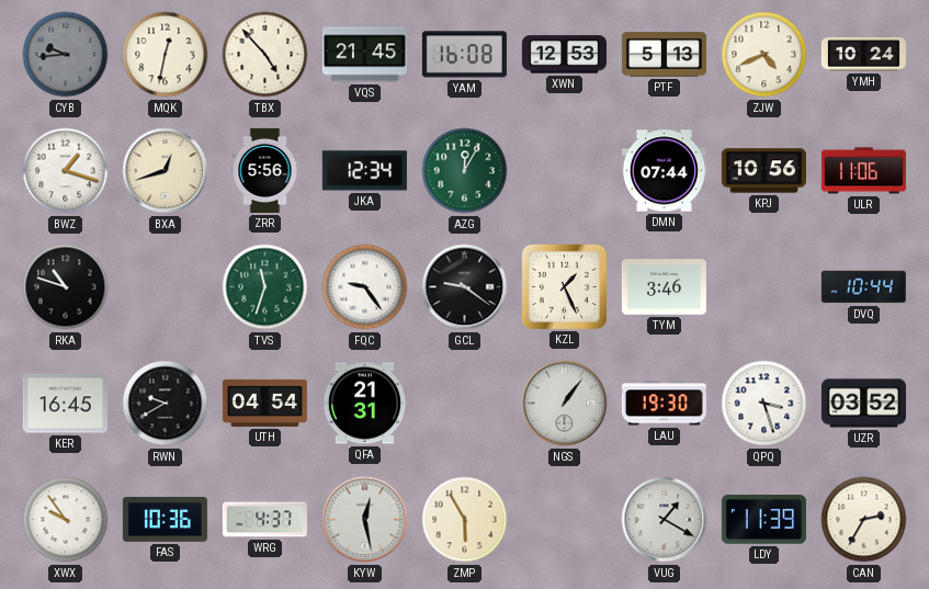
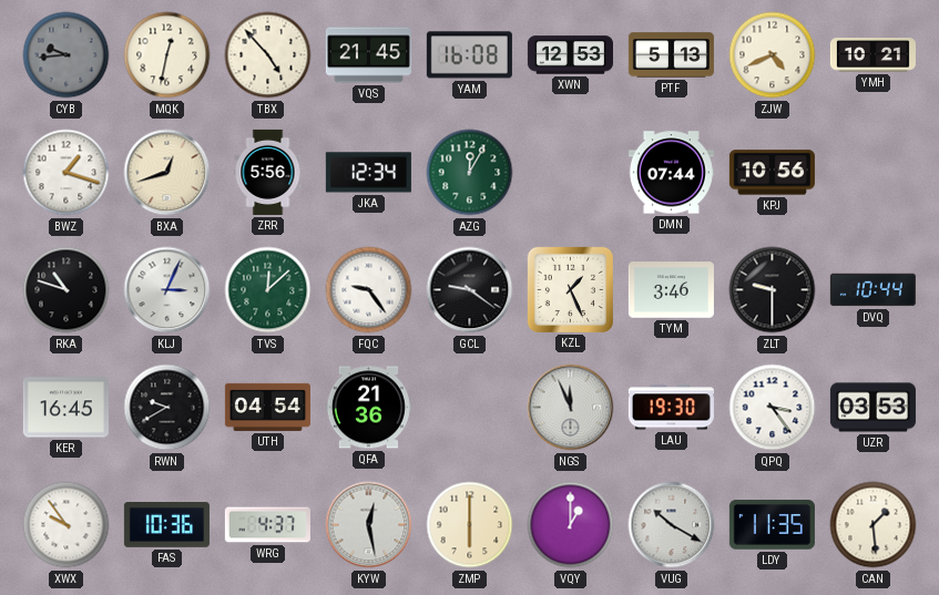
YMH: 10:24 -> 10:21 (872, 55)
ULR: 11:06 -> none (863, 171)
KLJ: none -> 3:04 (167, 290)
TVS: 11:33 -> 12:08 (268, 290)
ZLT: none -> 9:30 (773, 290)
QFA: 21:31 -> 21:36 (368, 408)
NGS: 1:06 -> 11:56 (571, 408)
QPQ: 3:27 -> 3:24 (773, 408)
UZR: 03:52 -> 03:53 (872, 408)
ZMP: 5:55 -> 6:00 (470, 525)
VQY: none -> 1:00 (571, 525)
VUG: 1:20 -> 10:20 (672, 525)
LDY: 11:39 -> 11:35 (772, 525)
CAN: 2:35 -> 1:29 (874, 525)
